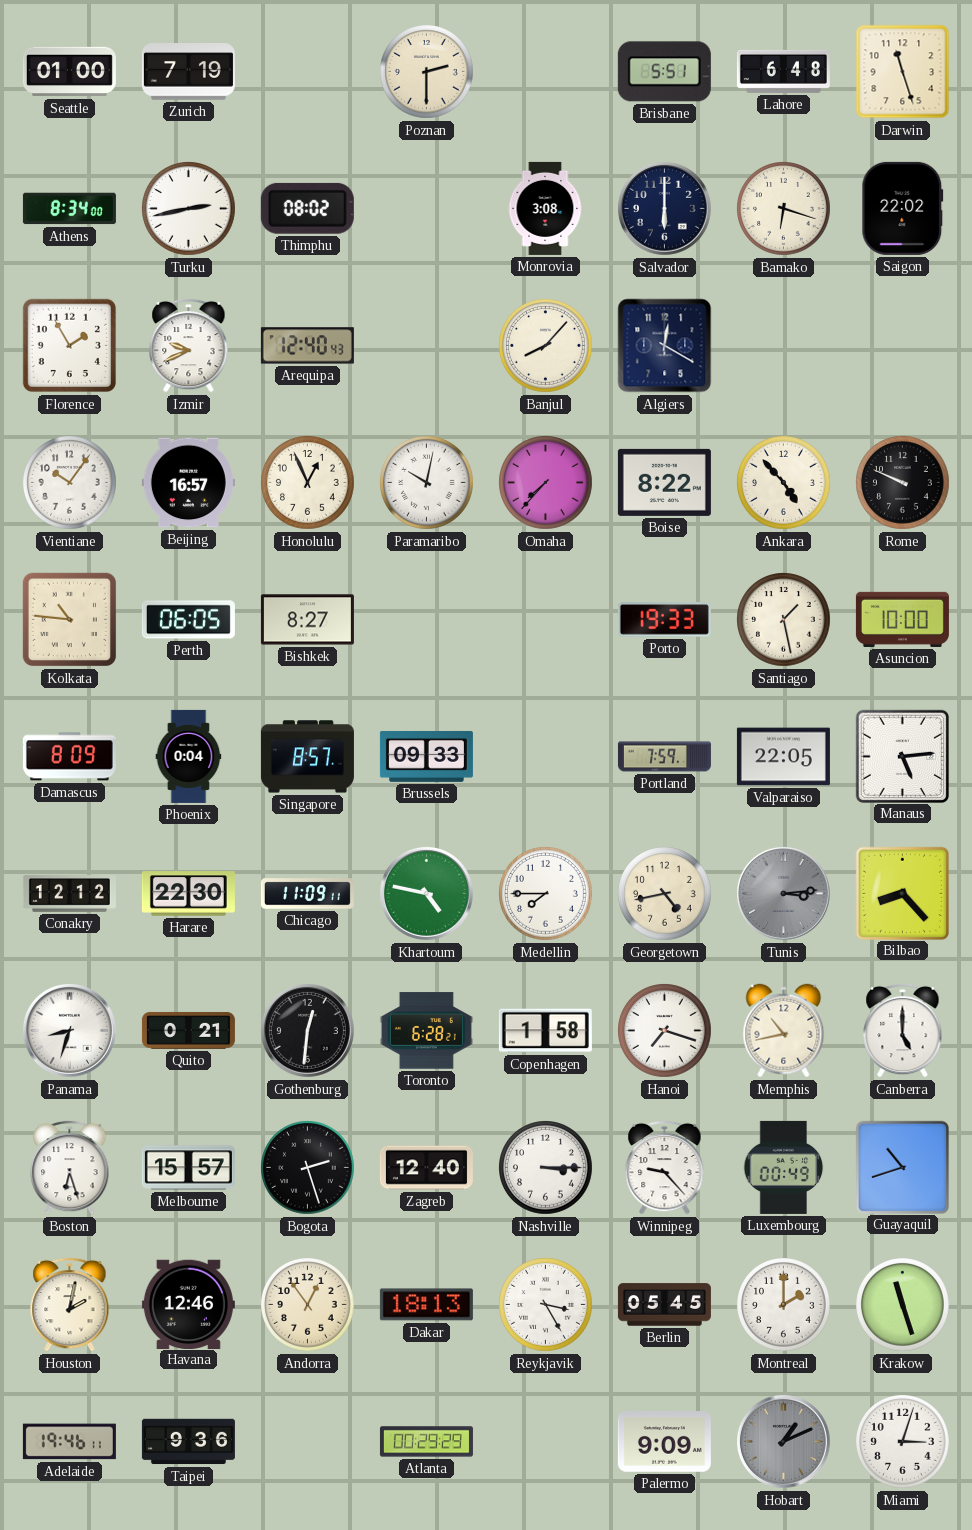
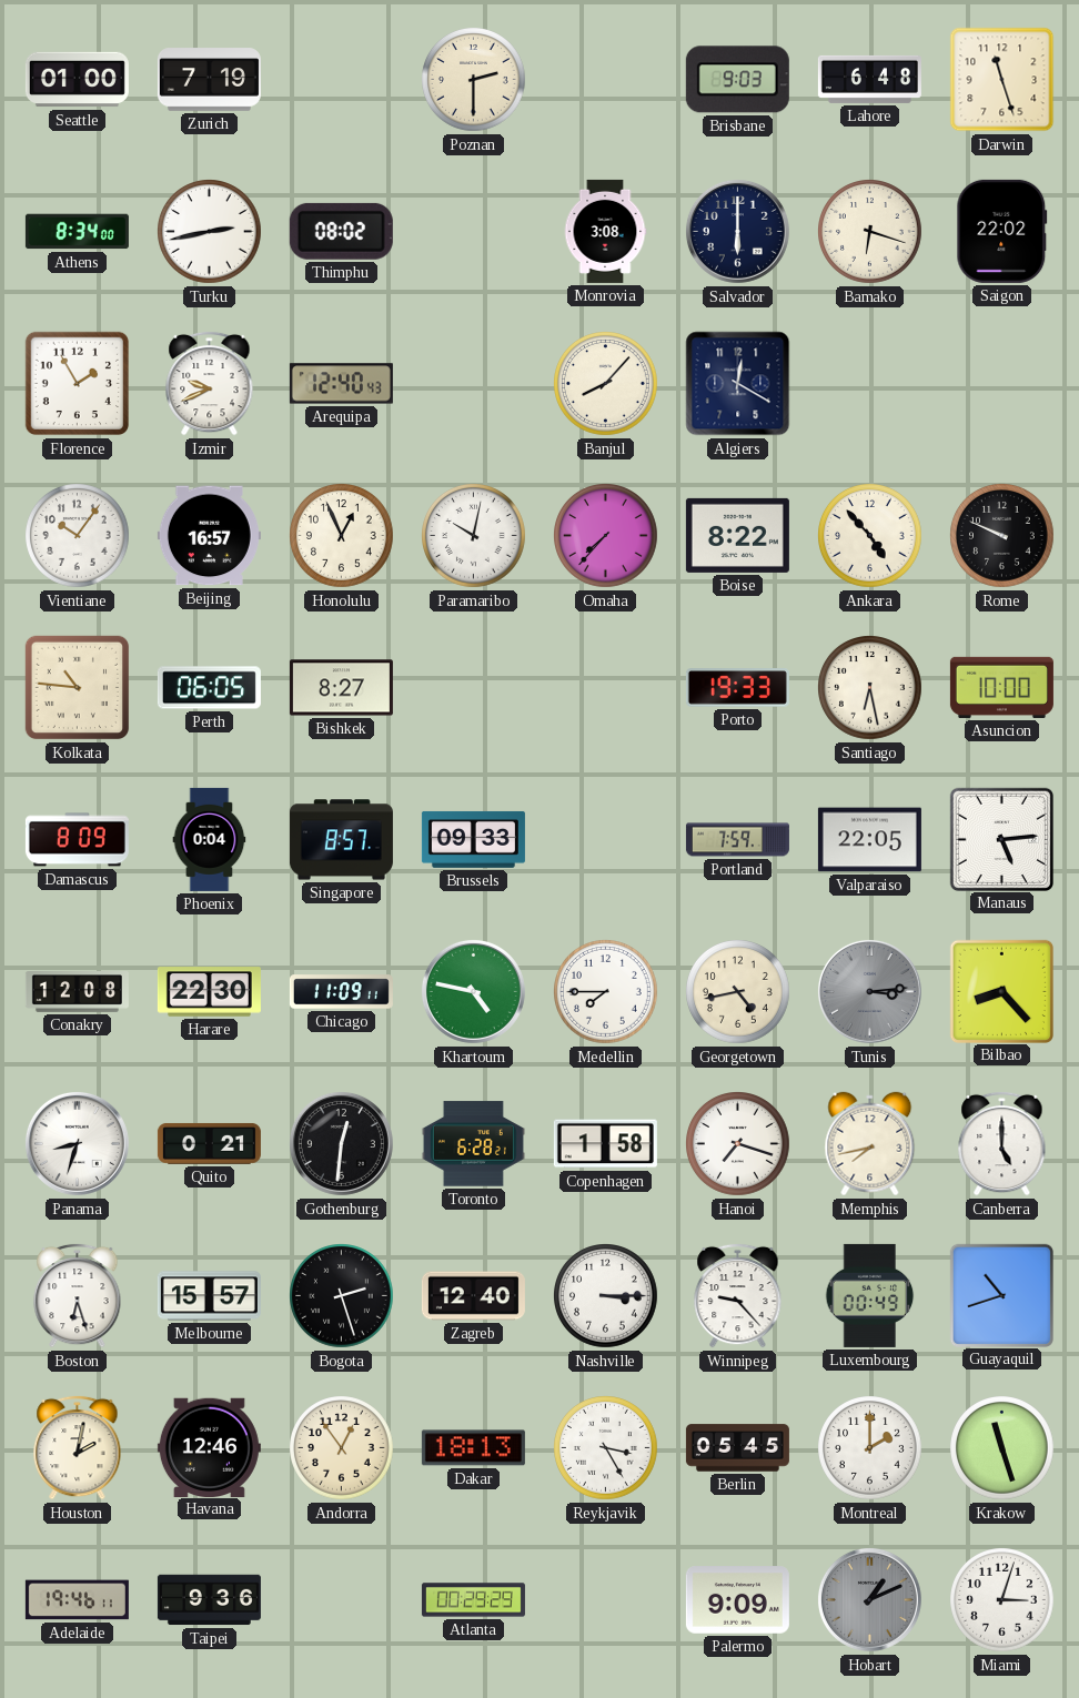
Brisbane: 5:51 -> 9:03 (737, 80)
Santiago: 1:28 -> 6:28 (870, 688)
Conakry: 12:12 -> 12:08 (77, 992)
Memphis: 10:43 -> 7:43 (870, 1144)
